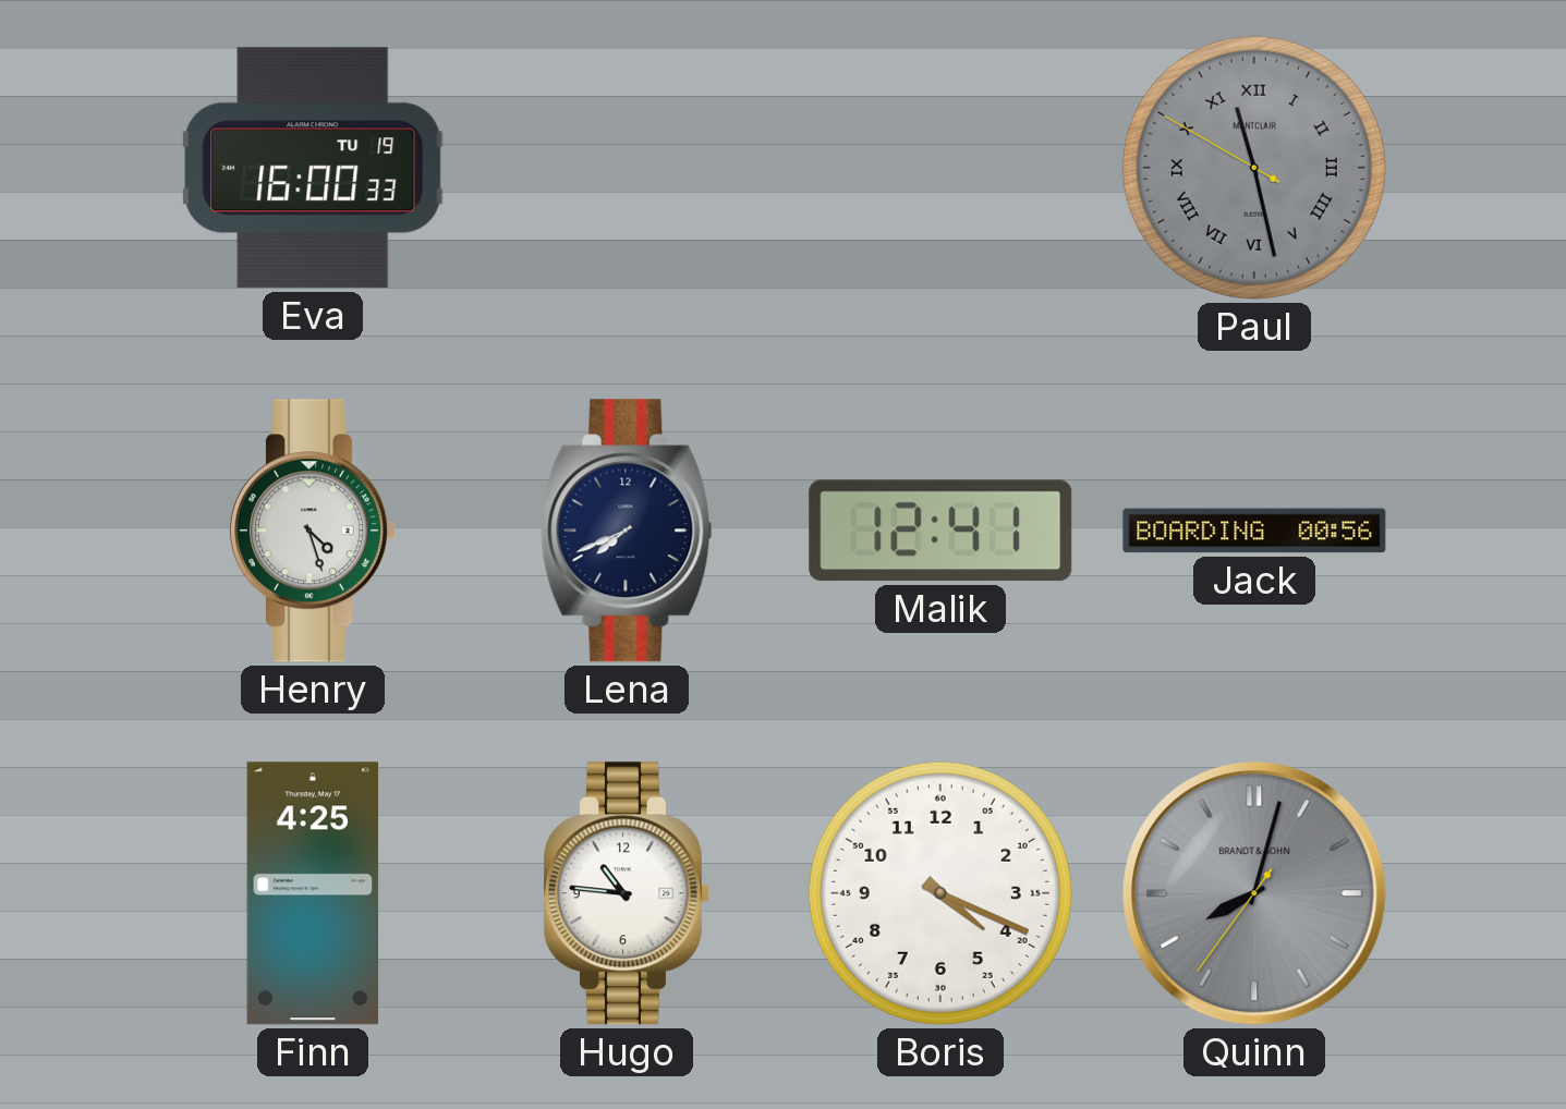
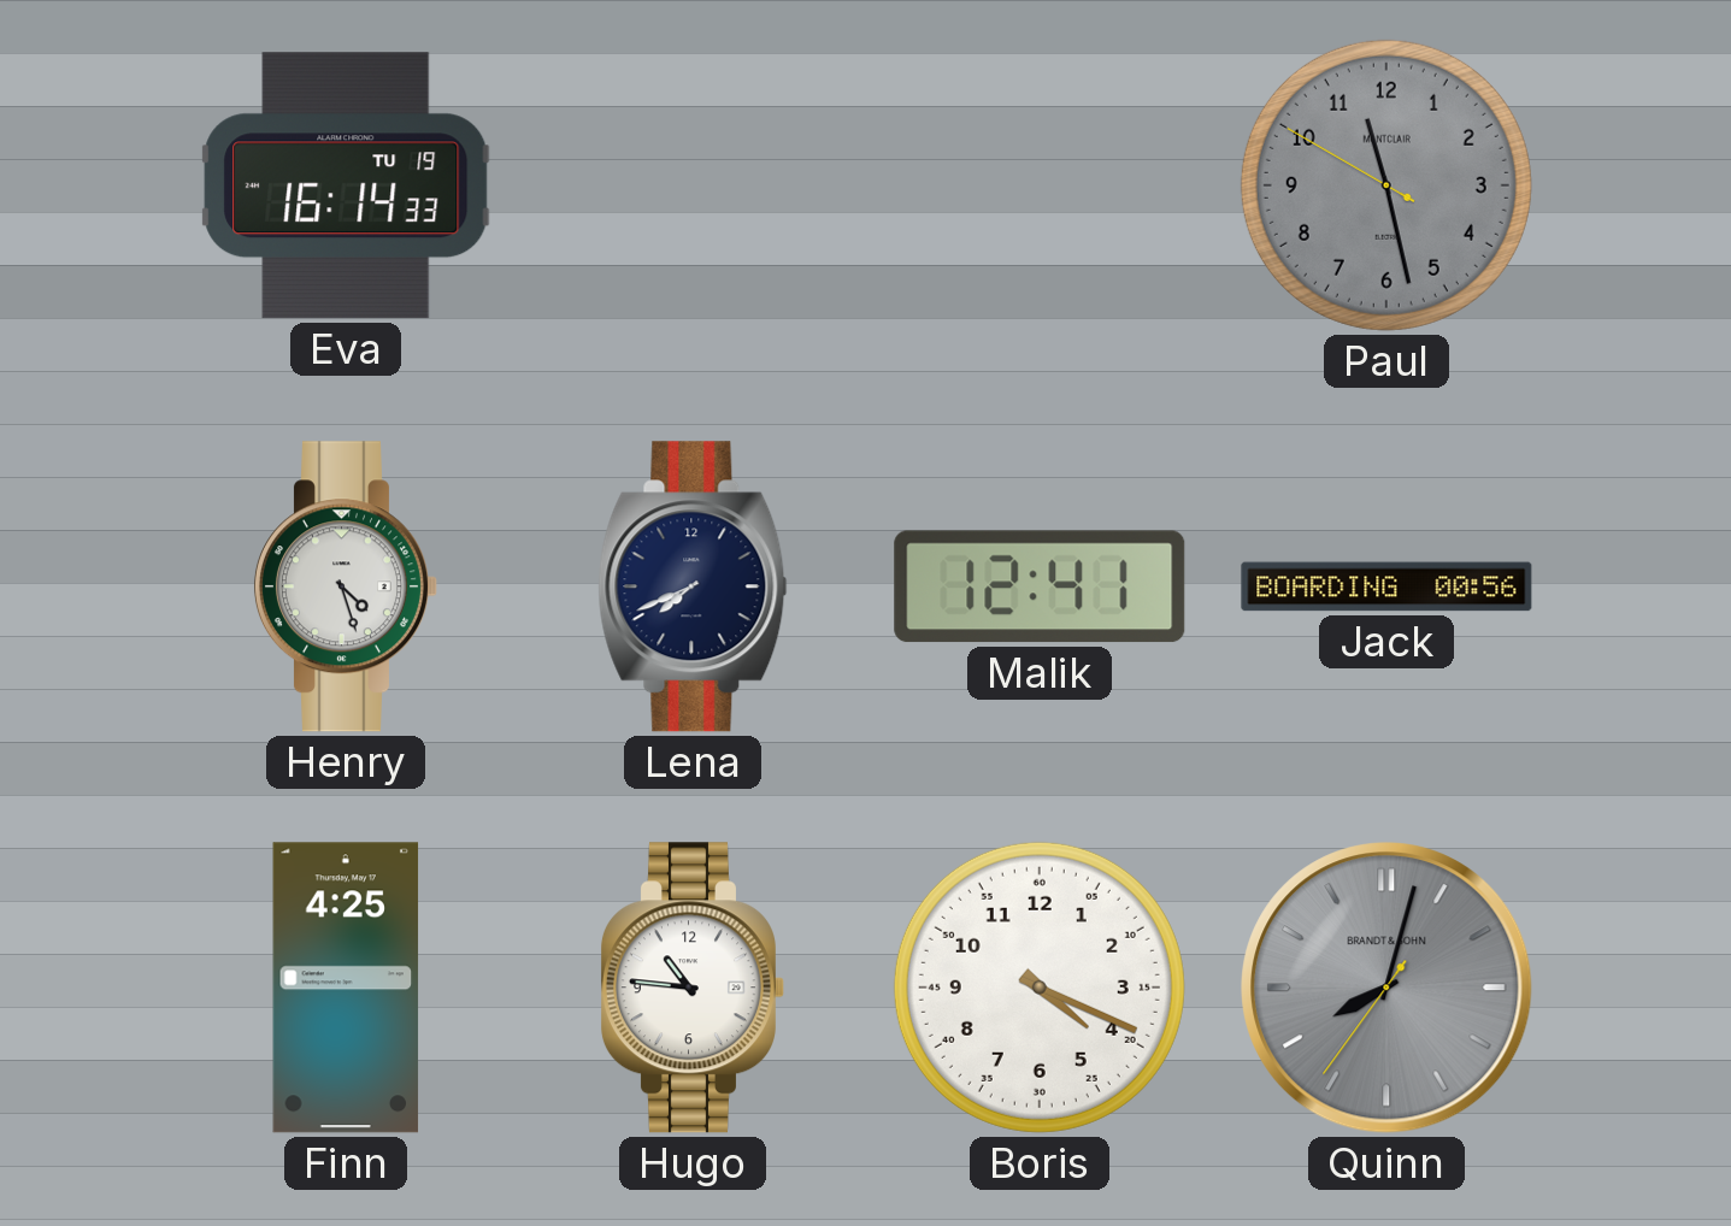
Eva: 16:00 -> 16:14 (346, 185)
Paul numerals: Roman -> Arabic (1386, 185)
